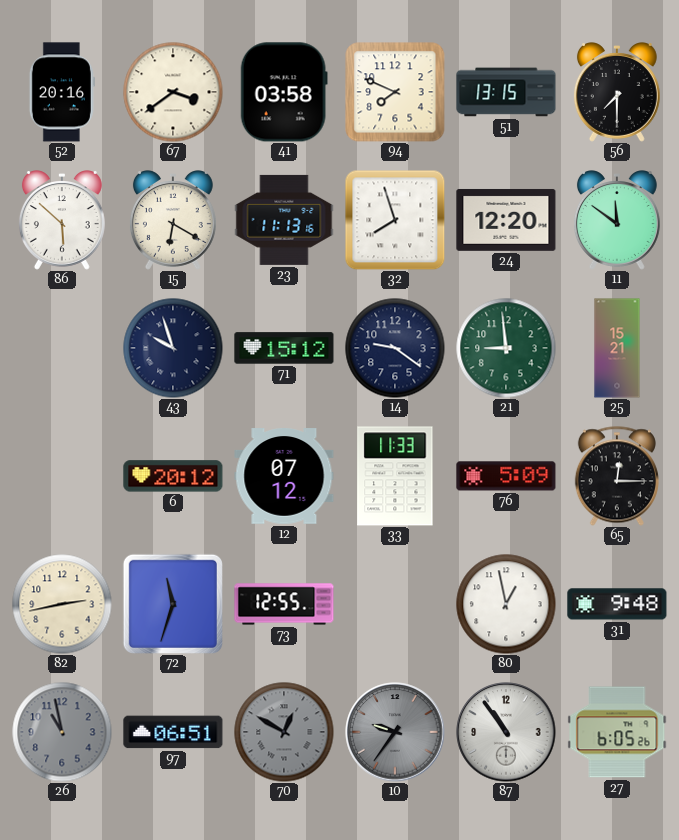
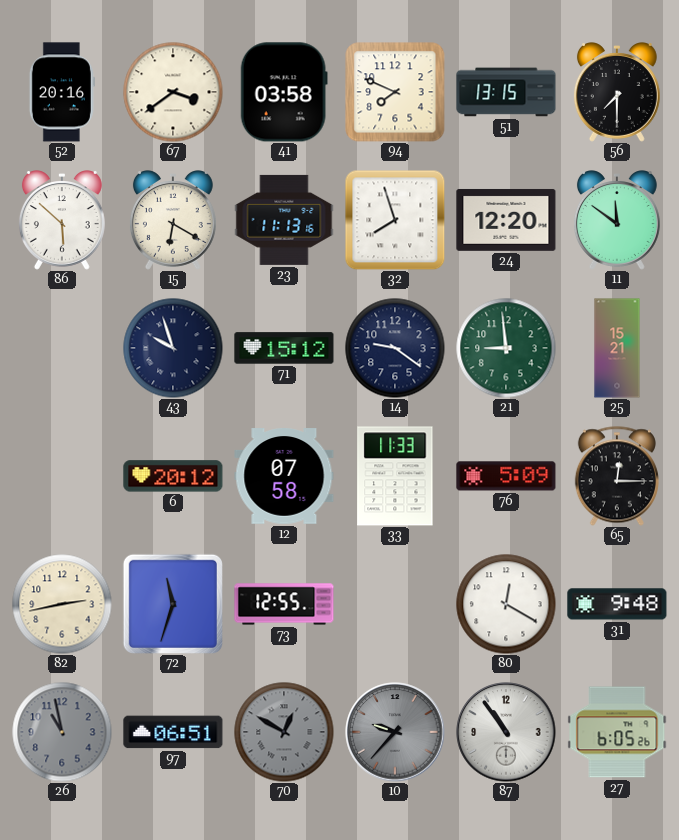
12: 07:12 -> 07:58 (284, 476)
80: 12:58 -> 12:20 (506, 604)
10: 9:36 -> 9:37 (395, 732)
